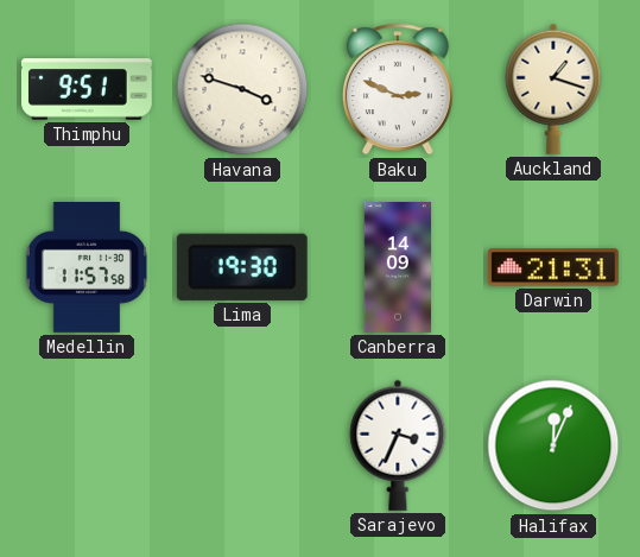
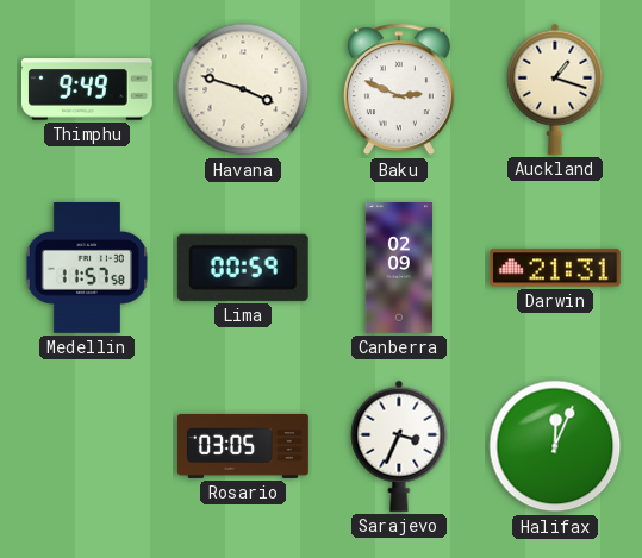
Thimphu: 9:51 -> 9:49 (87, 89)
Lima: 19:30 -> 00:59 (243, 268)
Canberra: 14:09 -> 02:09 (399, 269)
Rosario: none -> 03:05 (244, 446)
